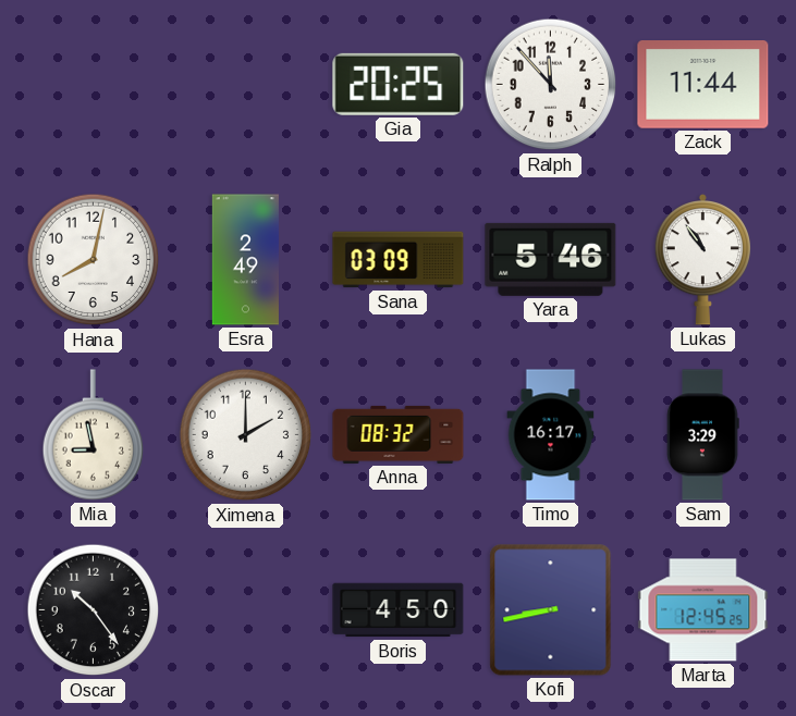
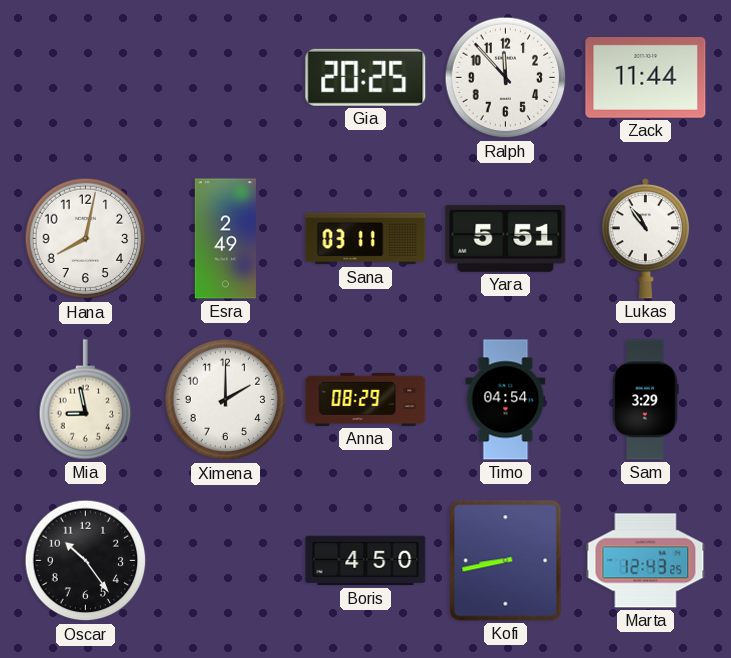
Sana: 03:09 -> 03:11 (366, 239)
Yara: 5:46 -> 5:51 (506, 238)
Anna: 08:32 -> 08:29 (366, 399)
Timo: 16:17 -> 04:54 (506, 400)
Marta: 12:45 -> 12:43 (646, 561)
